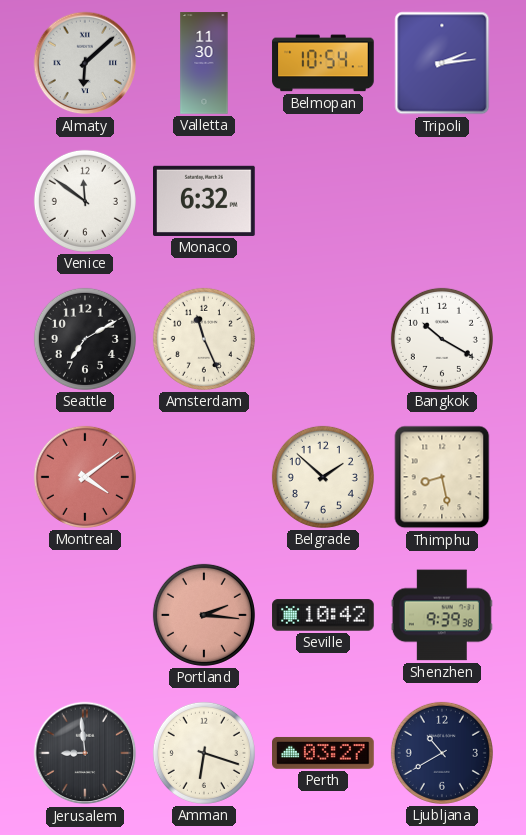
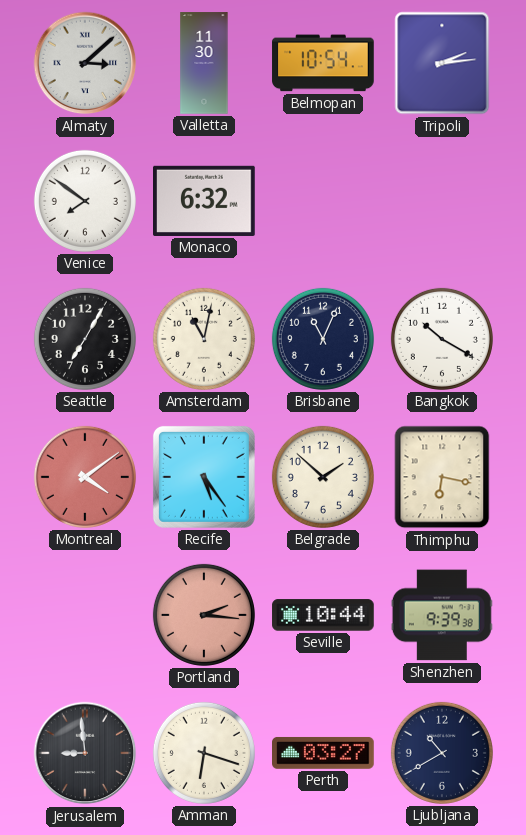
Almaty: 6:08 -> 3:08 (85, 63)
Venice: 11:51 -> 7:51 (85, 201)
Seattle: 7:10 -> 7:05 (85, 339)
Amsterdam: 11:26 -> 11:02 (204, 339)
Brisbane: none -> 11:04 (323, 339)
Recife: none -> 5:24 (204, 477)
Thimphu: 8:28 -> 6:17 (442, 477)
Seville: 10:42 -> 10:44 (323, 615)
